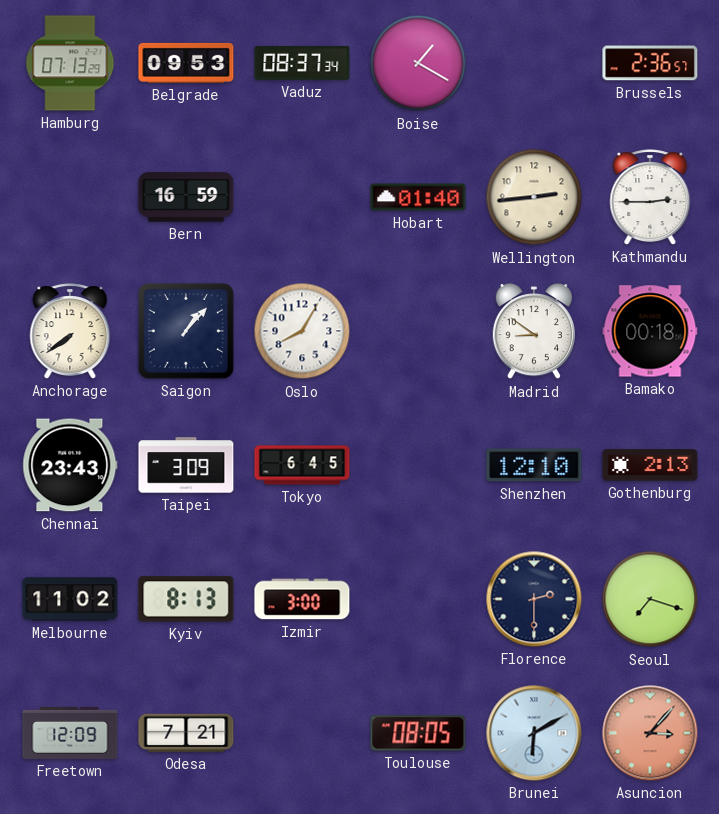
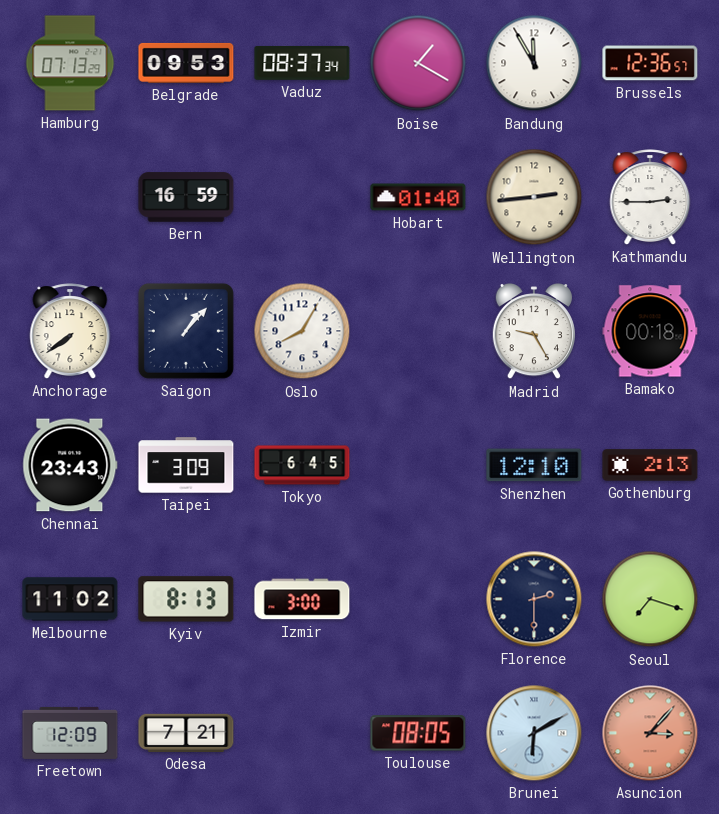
Bandung: none -> 11:55 (534, 63)
Brussels: 2:36 -> 12:36 (650, 63)
Madrid: 8:51 -> 9:25 (534, 332)
